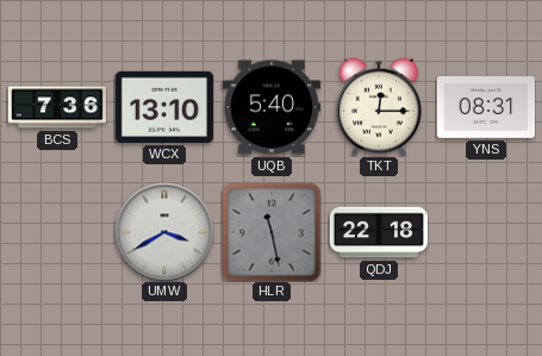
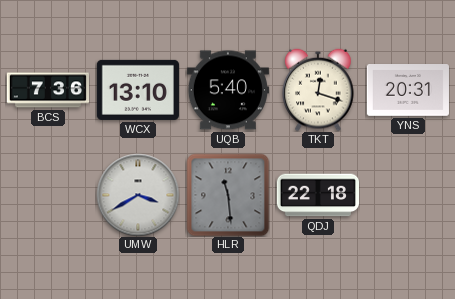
TKT: 12:15 -> 12:18 (318, 90)
YNS: 08:31 -> 20:31 (408, 91)
HLR: 11:28 -> 11:29 (228, 195)
